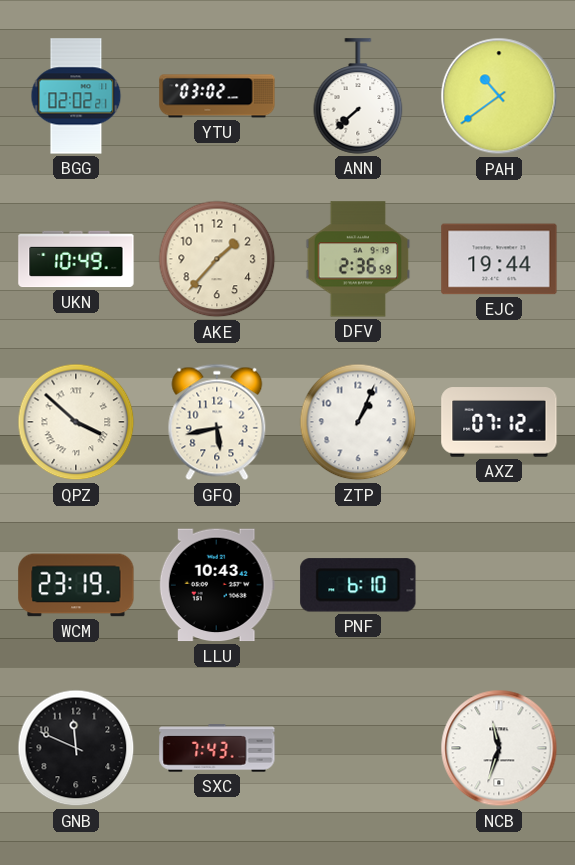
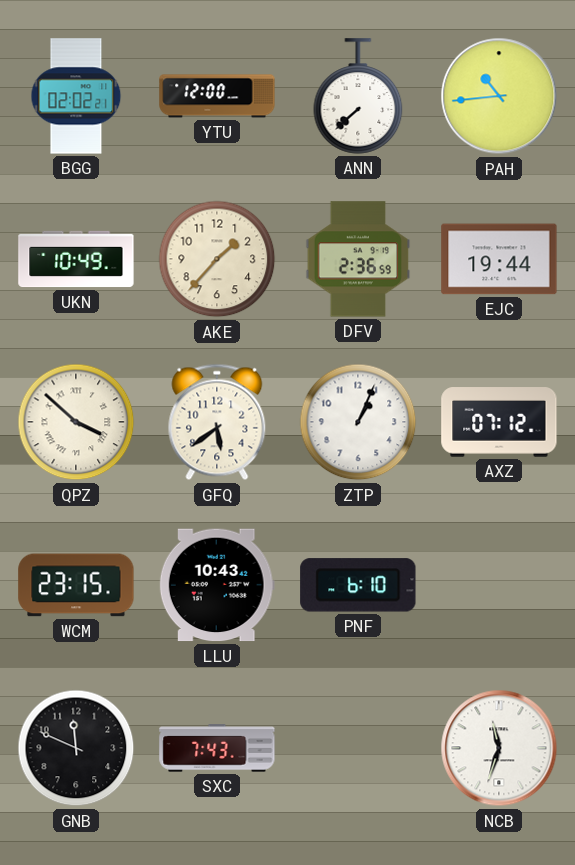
YTU: 03:02 -> 12:00 (217, 96)
PAH: 10:39 -> 10:44 (499, 96)
GFQ: 5:43 -> 5:39 (217, 422)
WCM: 23:19 -> 23:15 (76, 585)
